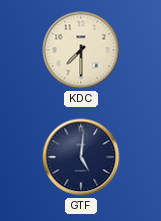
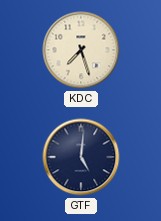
KDC: 7:30 -> 7:27 (81, 50)
